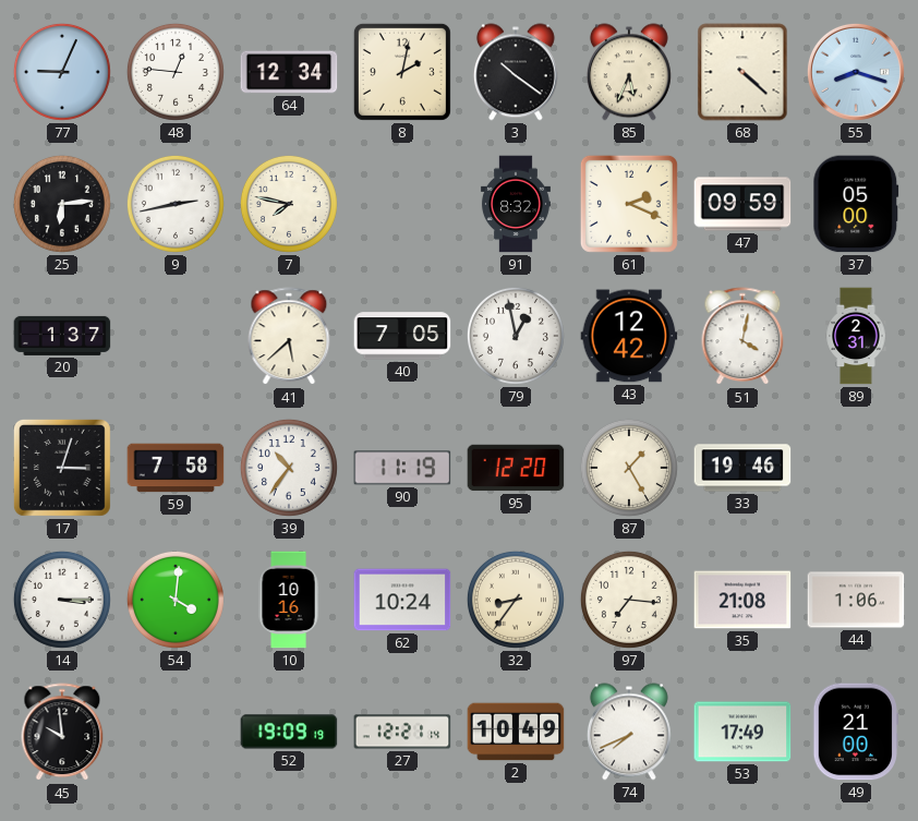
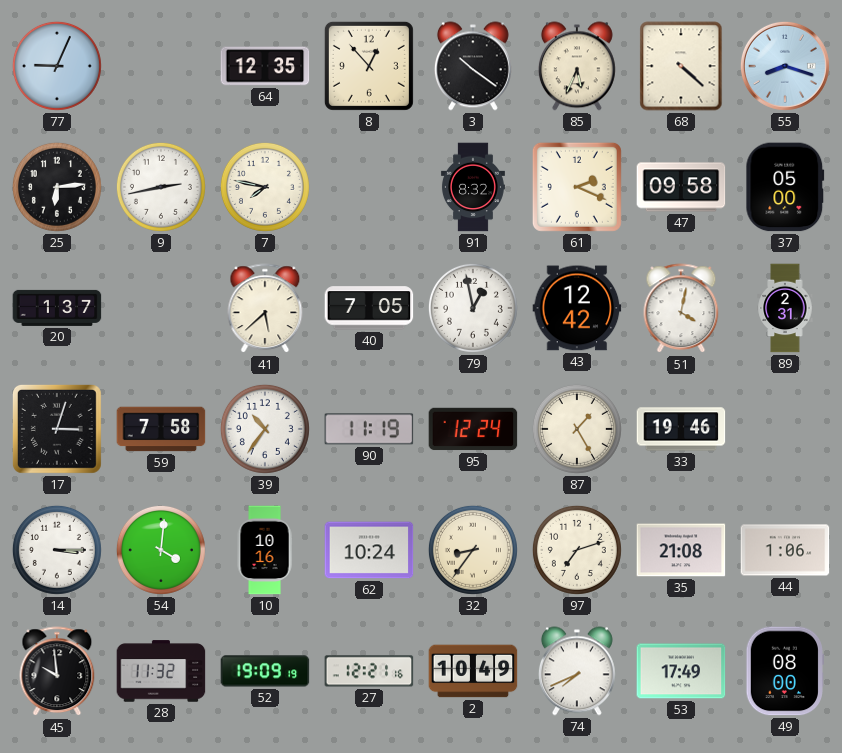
48: 12:46 -> none (176, 72)
64: 12:34 -> 12:35 (265, 66)
8: 2:02 -> 12:53 (369, 66)
47: 09:59 -> 09:58 (681, 187)
95: 12:20 -> 12:24 (473, 429)
97: 7:16 -> 7:12 (577, 550)
28: none -> 11:32 (161, 671)
27: 12:21:14 -> 12:21:16 (369, 671)
49: 21:00 -> 08:00 (785, 671)
